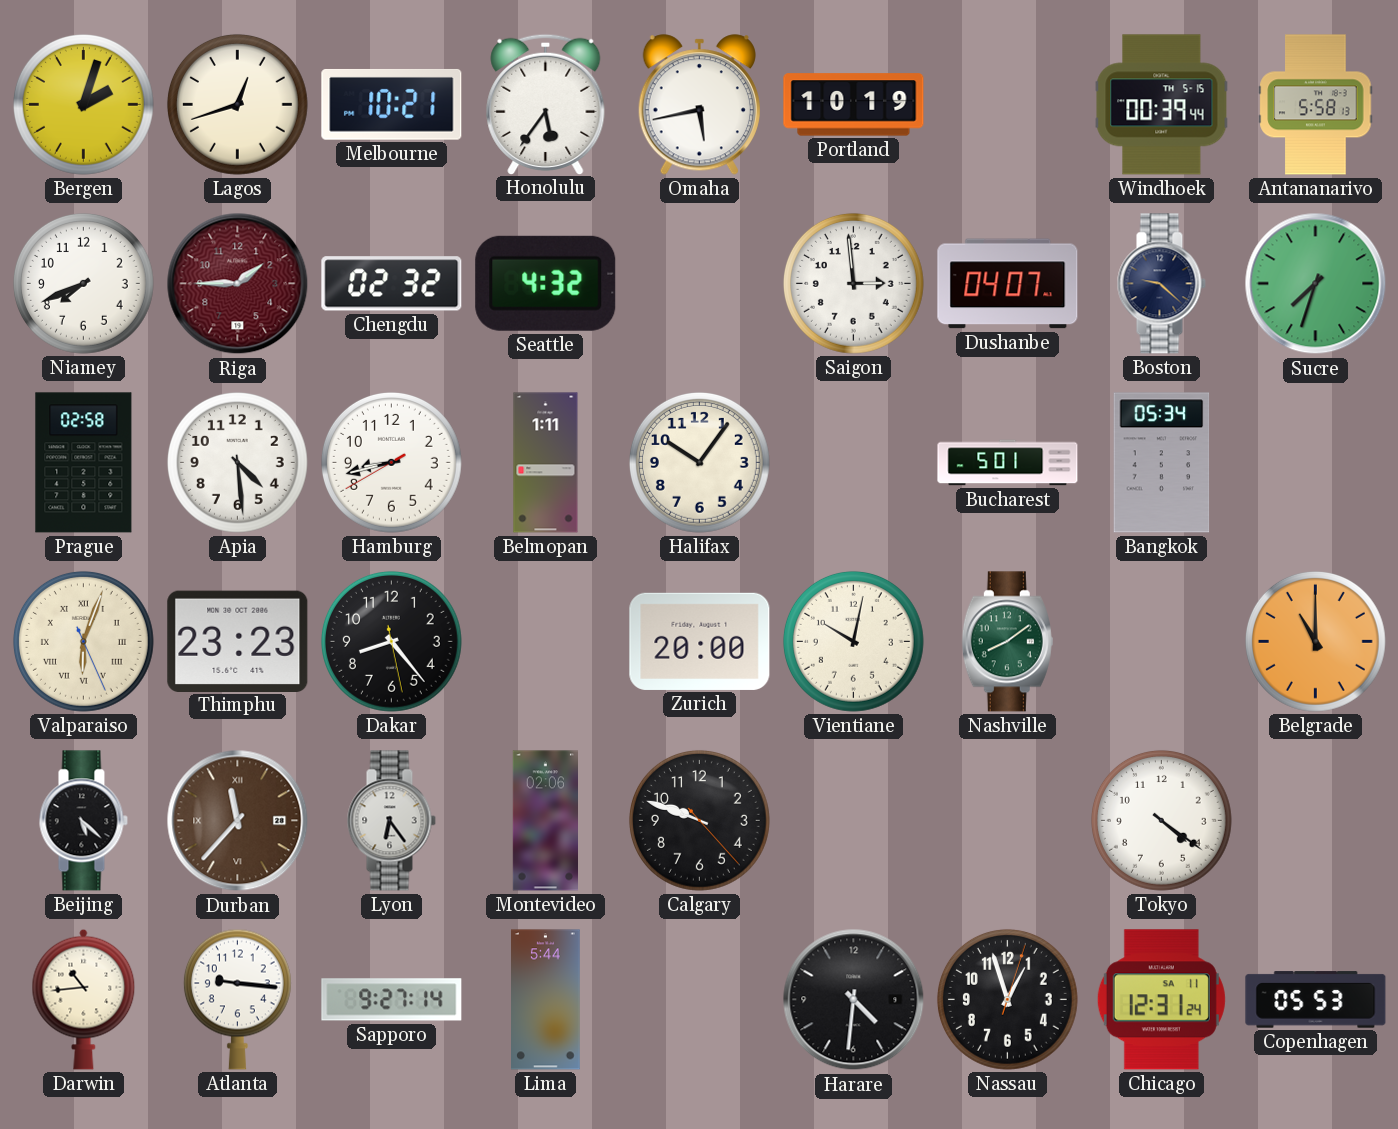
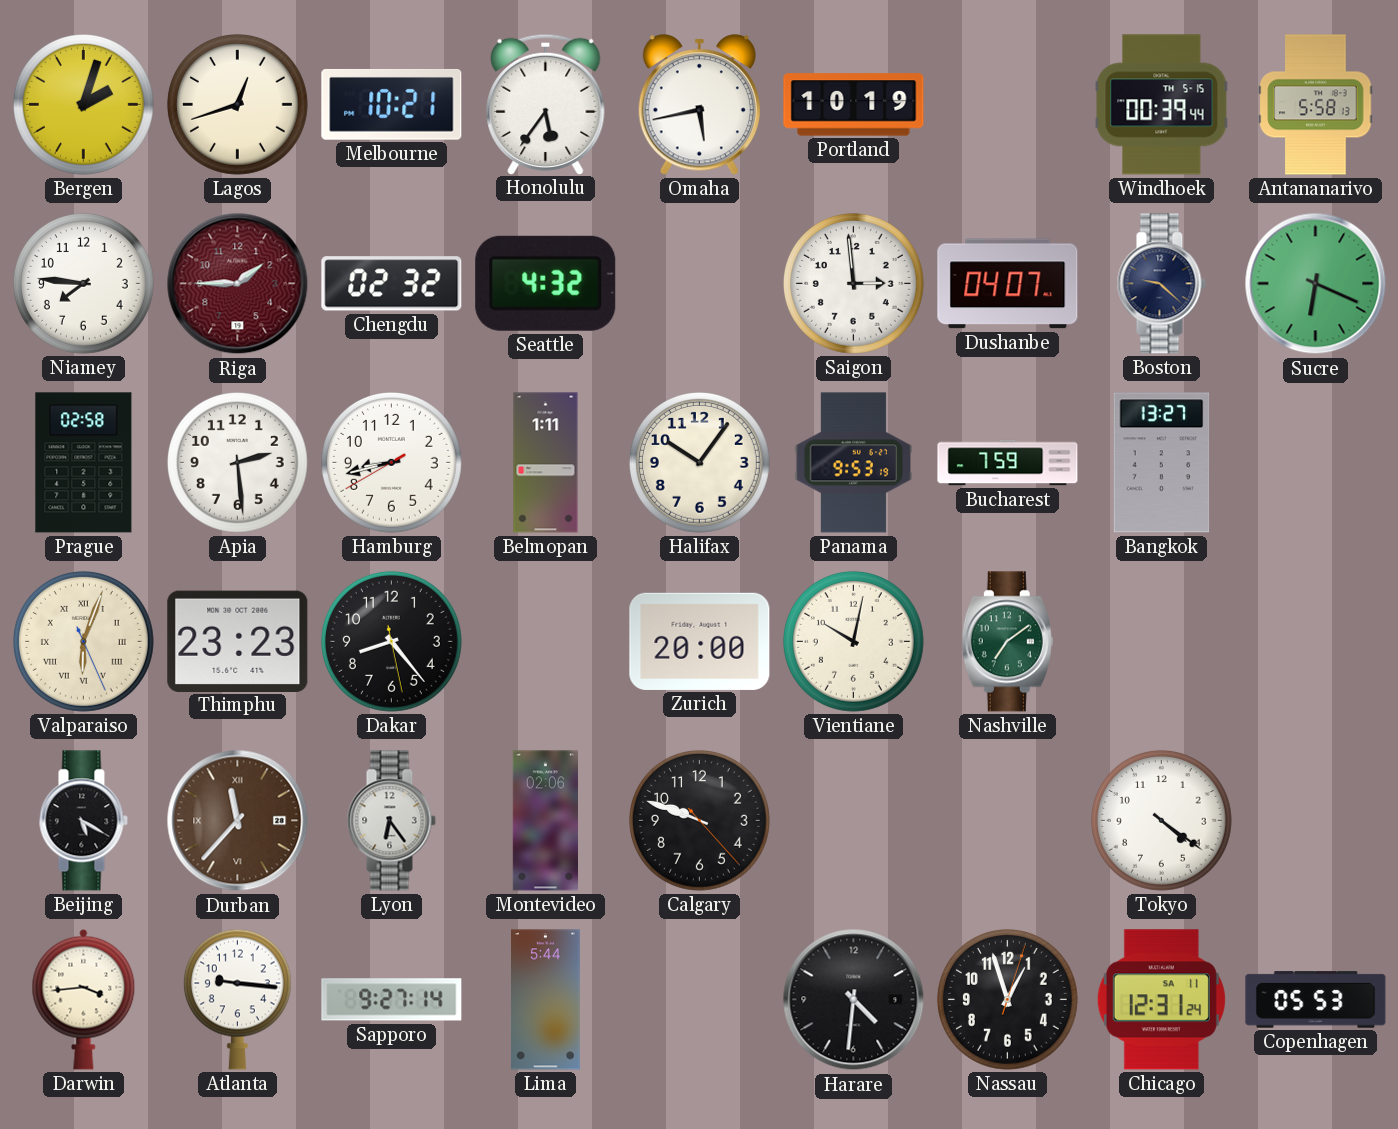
Niamey: 7:41 -> 7:46 (83, 283)
Sucre: 7:33 -> 6:19 (1316, 284)
Apia: 4:29 -> 2:29 (237, 462)
Panama: none -> 9:53 (854, 463)
Bucharest: 5:01 -> 7:59 (1008, 463)
Bangkok: 05:34 -> 13:27 (1162, 463)
Nashville: 8:09 -> 7:09 (1007, 642)
Belgrade: 11:00 -> none (1315, 641)
Beijing: 5:22 -> 5:20 (83, 821)
Darwin: 10:44 -> 3:44 (84, 999)
